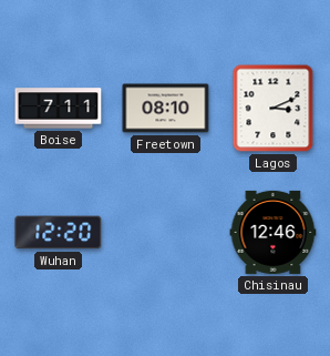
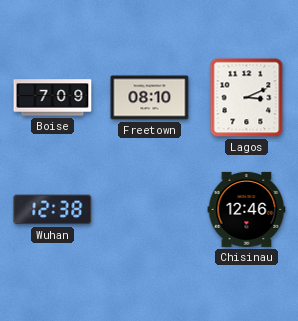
Boise: 7:11 -> 7:09 (53, 98)
Wuhan: 12:20 -> 12:38 (53, 210)
